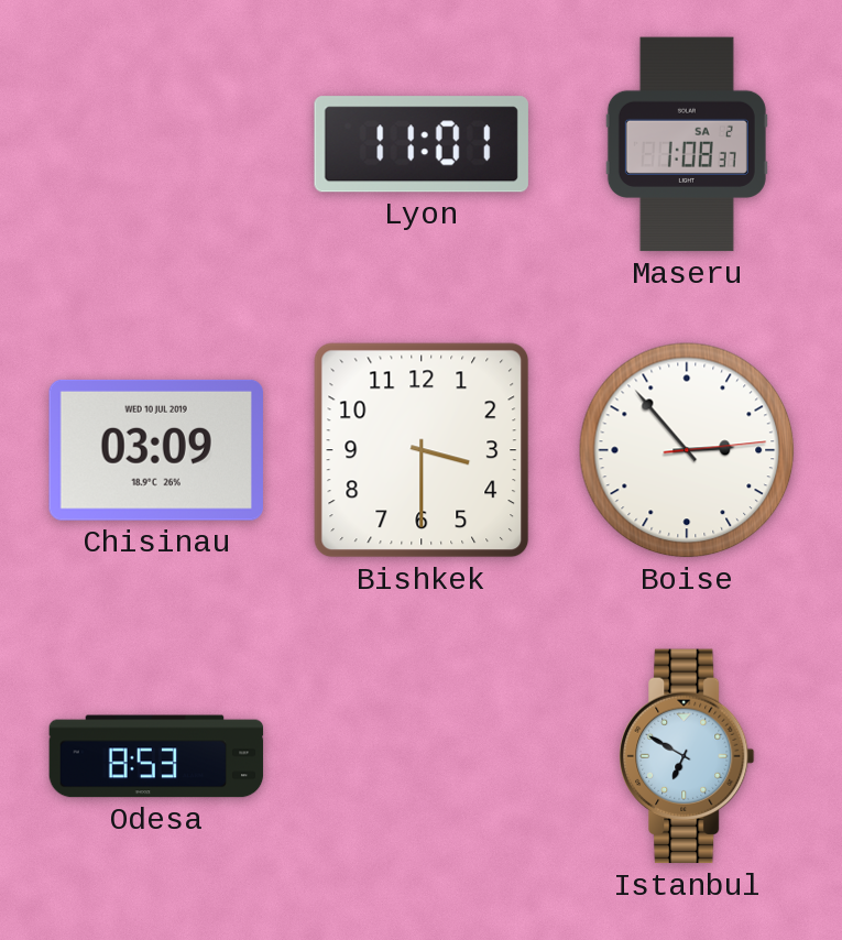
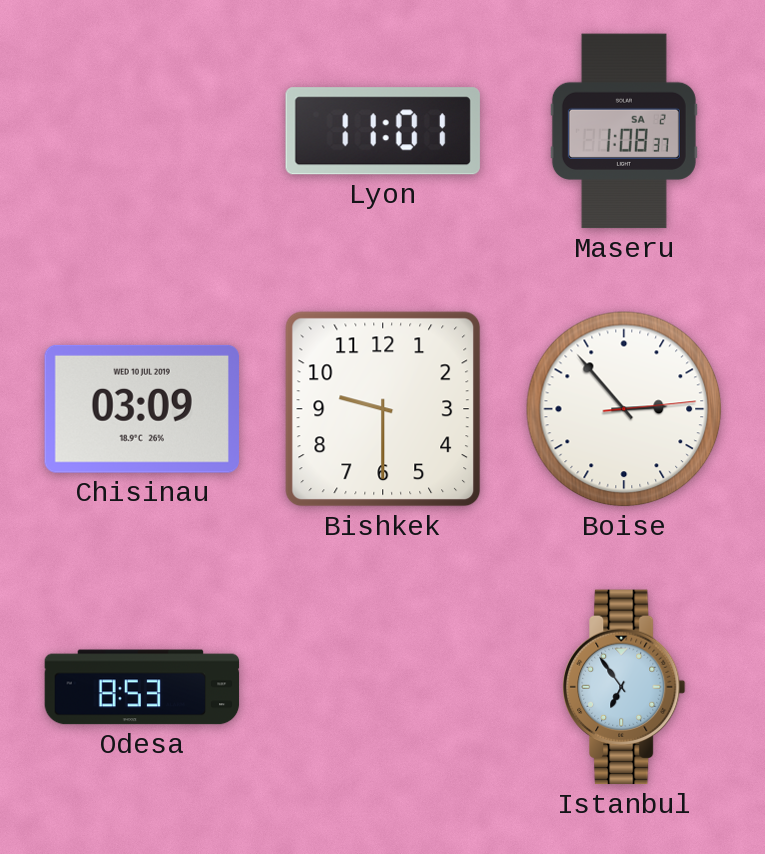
Bishkek: 3:30 -> 9:30 (383, 409)
Istanbul: 6:50 -> 6:54 (624, 687)
